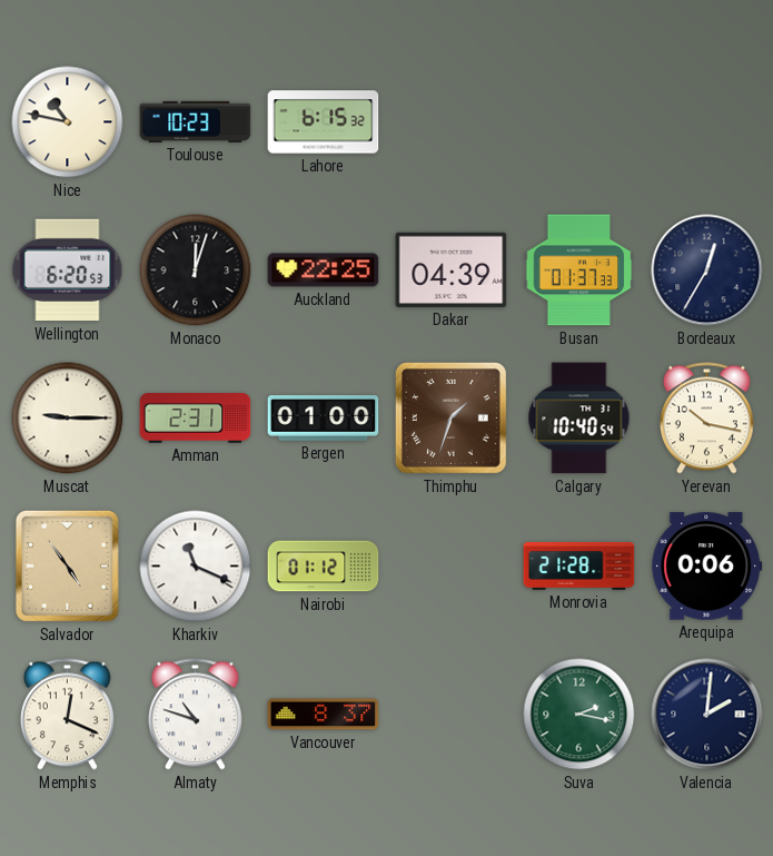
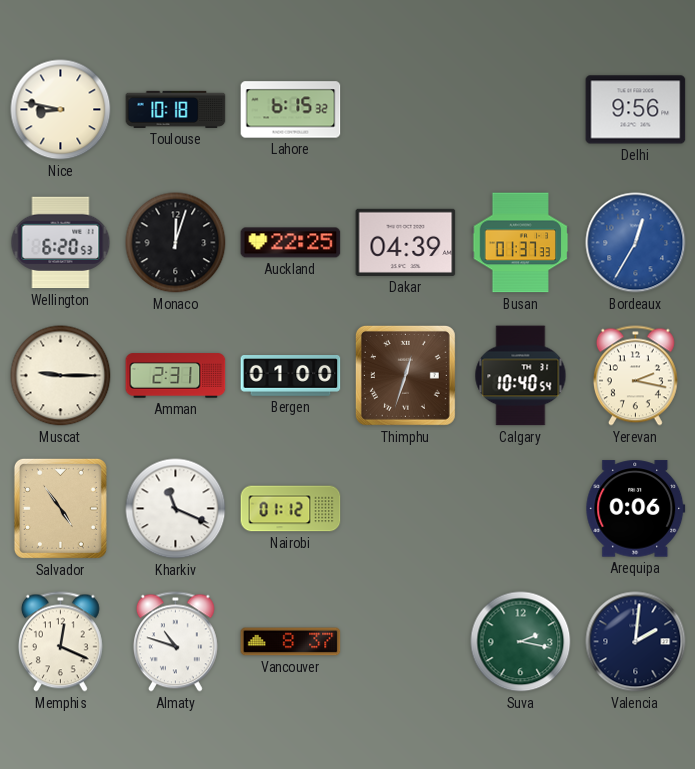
Nice: 10:47 -> 8:47 (61, 110)
Toulouse: 10:23 -> 10:18 (176, 109)
Delhi: none -> 9:56 (636, 110)
Bordeaux dial: navy -> blue (636, 243)
Thimphu: 1:33 -> 12:33 (405, 375)
Yerevan: 10:17 -> 2:17 (635, 376)
Monrovia: 21:28 -> none (579, 567)
